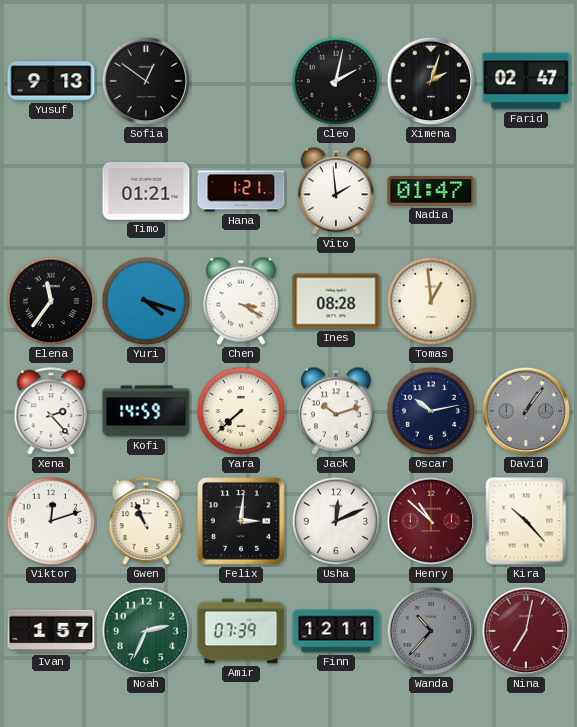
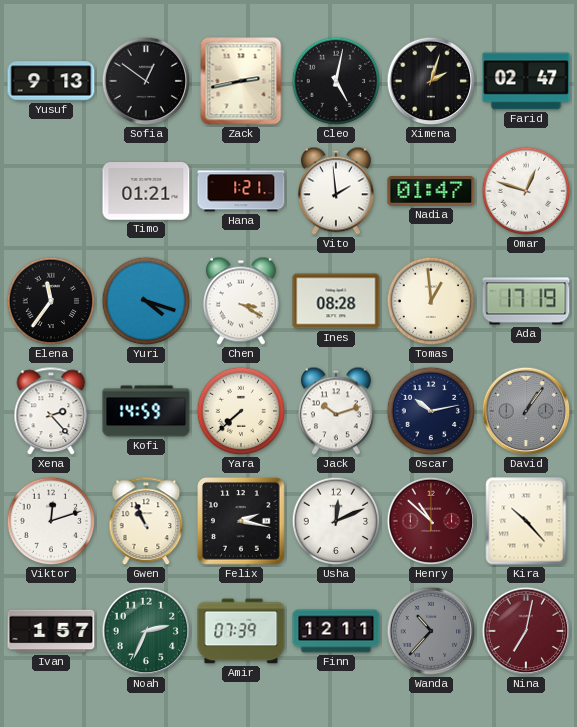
Zack: none -> 2:43 (241, 81)
Cleo: 2:02 -> 5:02 (336, 81)
Omar: none -> 12:48 (526, 191)
Ada: none -> 17:19 (526, 301)
Felix: 3:01 -> 2:17 (242, 522)
